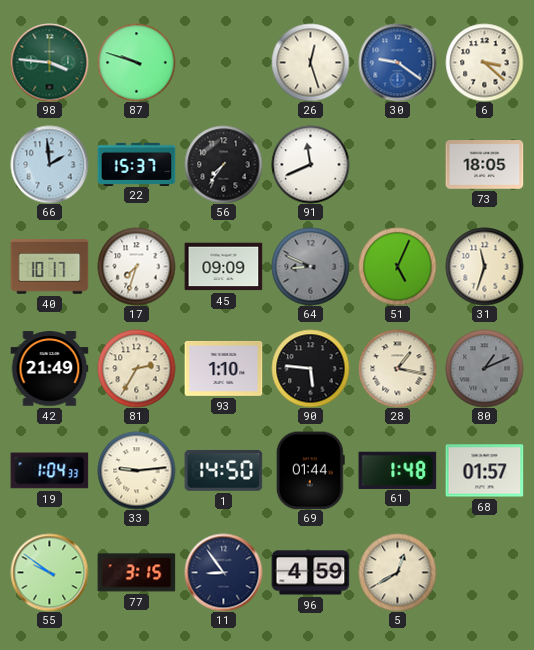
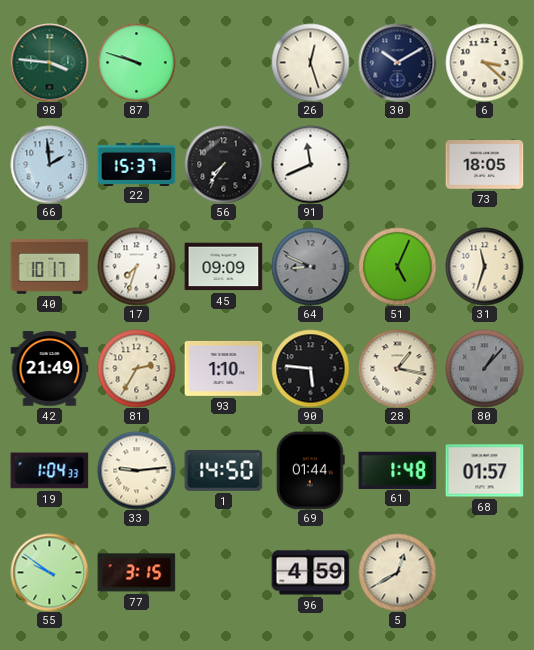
30: 9:21 -> 10:10 (397, 62)
30 dial: blue -> navy (397, 62)
80: 1:11 -> 1:07 (484, 368)
11: 8:54 -> none (223, 572)
